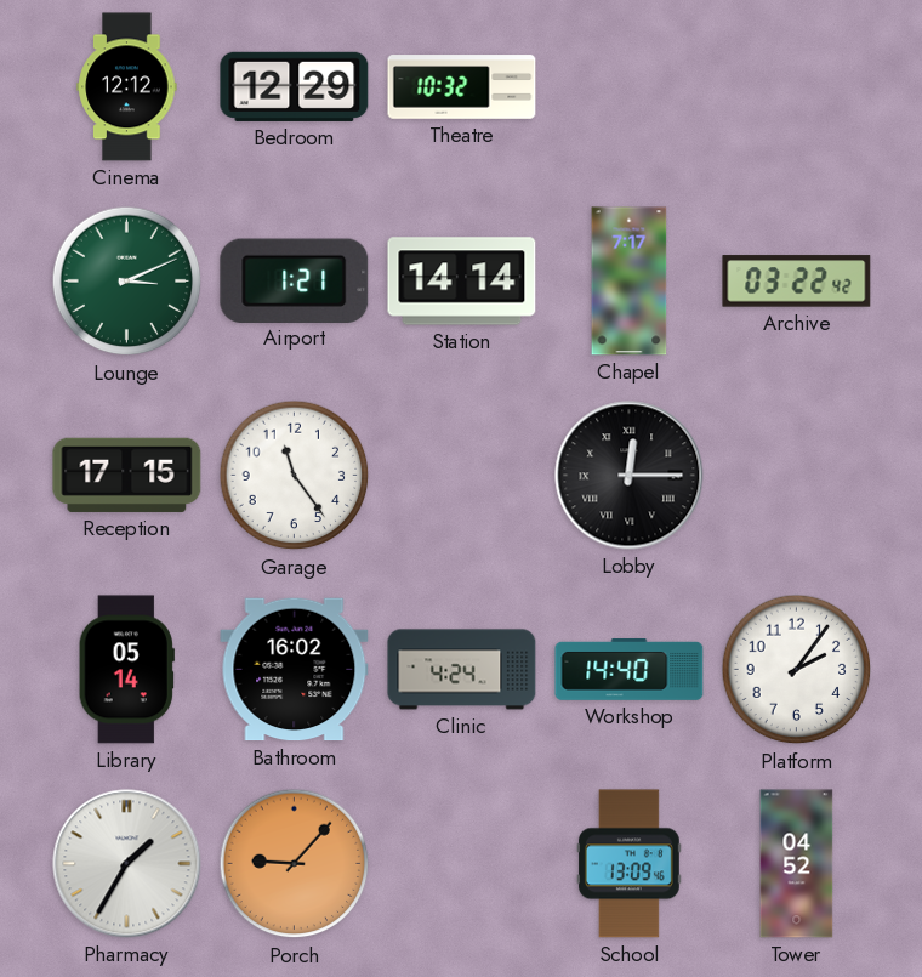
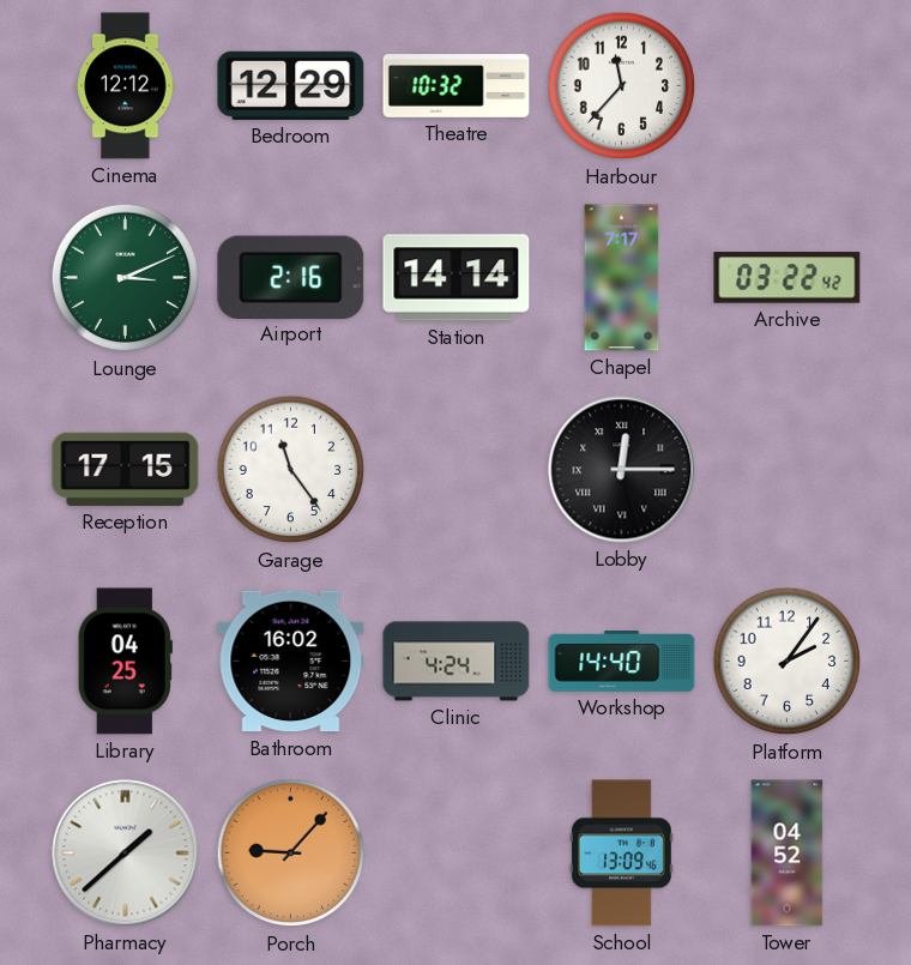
Harbour: none -> 11:37 (622, 86)
Airport: 1:21 -> 2:16 (291, 277)
Library: 05:14 -> 04:25 (125, 662)
Pharmacy: 1:35 -> 1:38 (126, 854)
